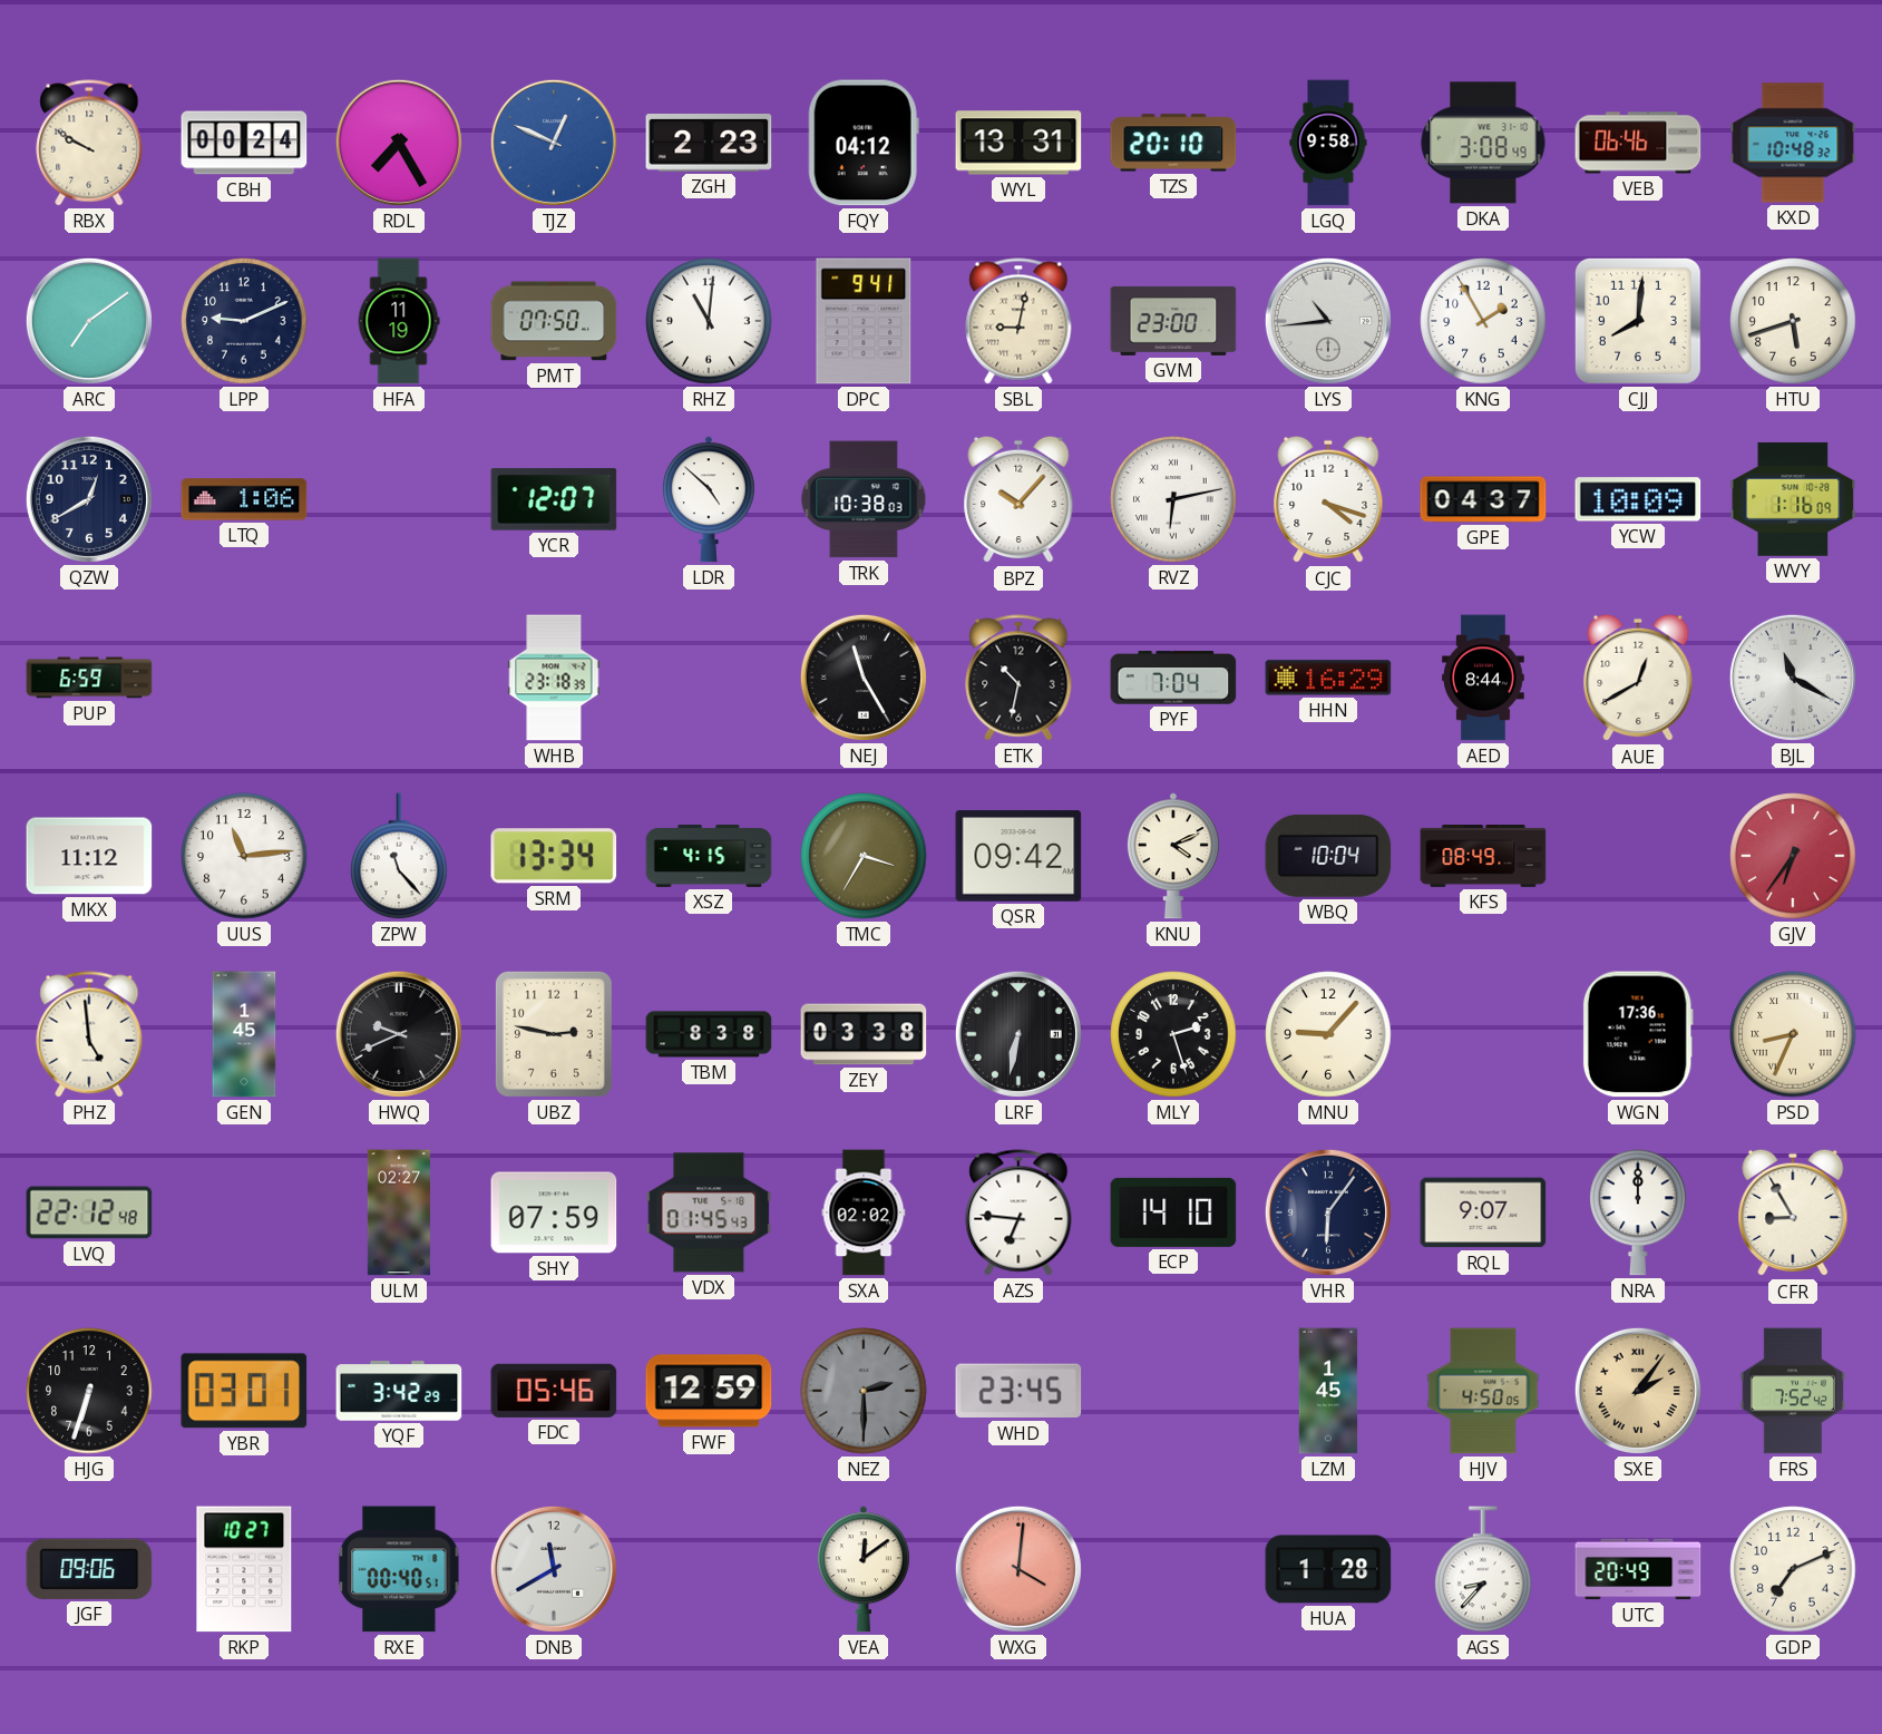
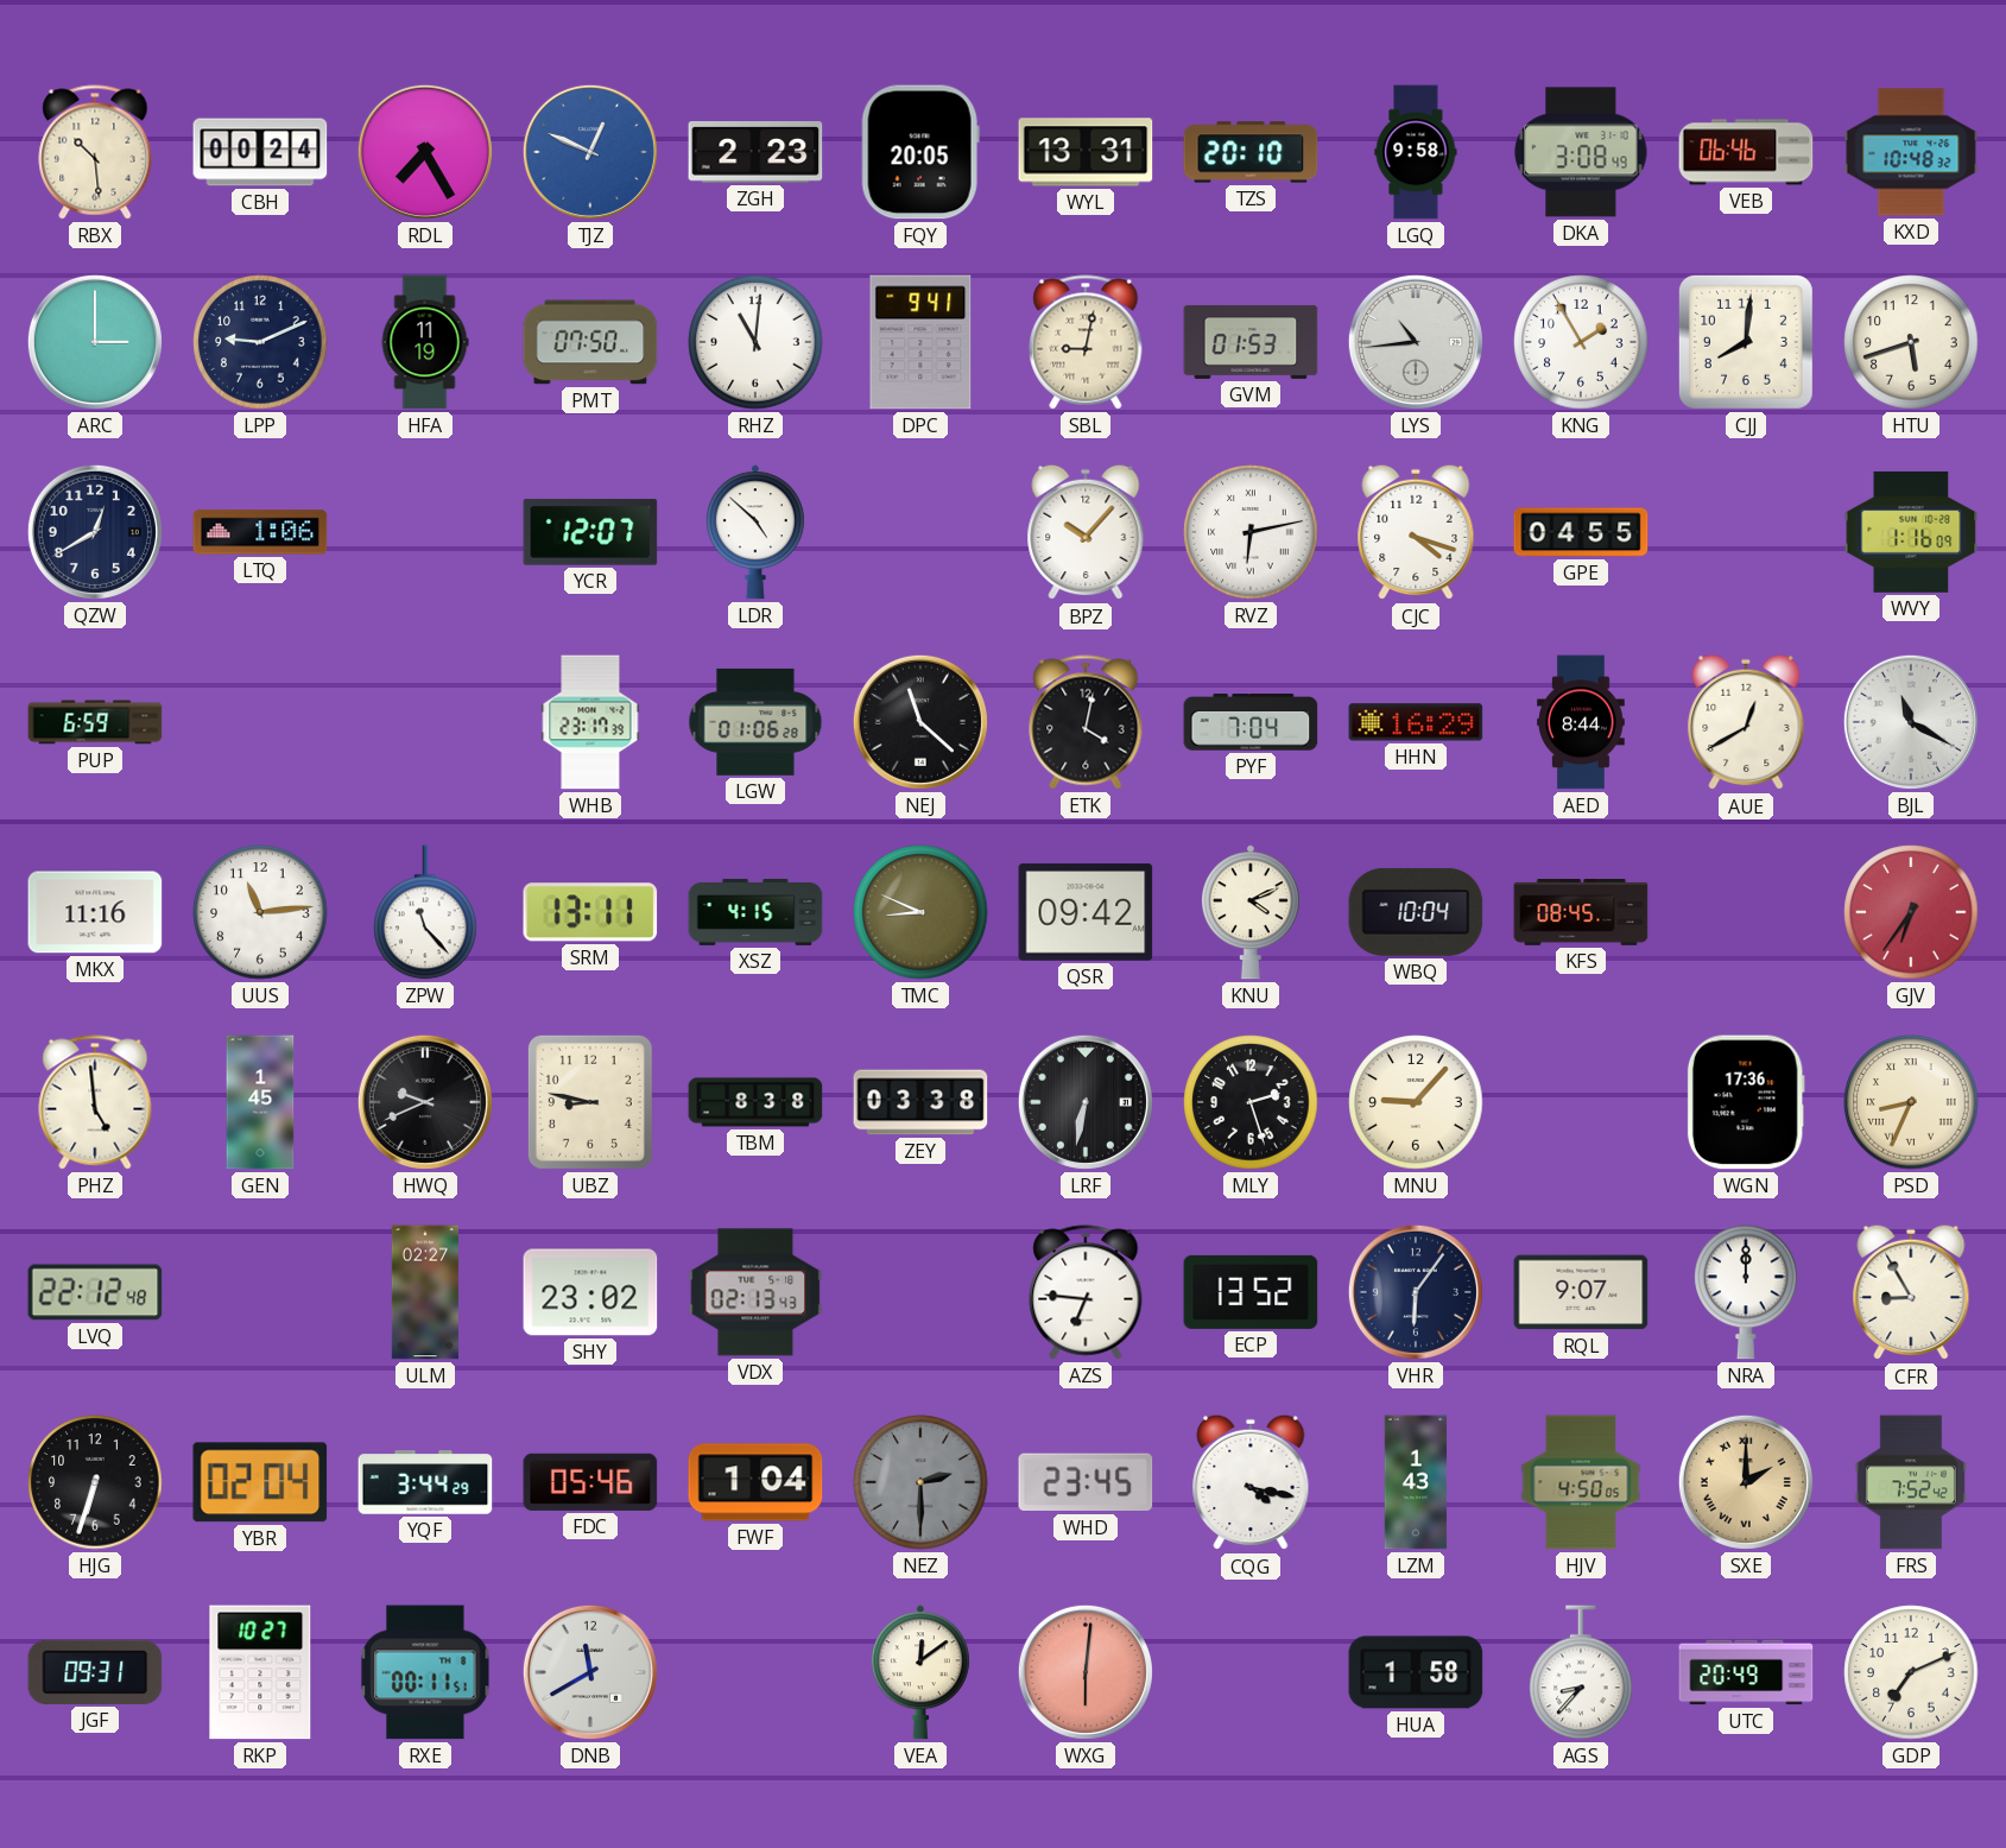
RBX: 9:50 -> 10:29 (95, 152)
FQY: 04:12 -> 20:05 (920, 152)
ARC: 7:09 -> 3:00 (95, 342)
GVM: 23:00 -> 01:53 (1251, 342)
TRK: 10:38 -> none (864, 499)
GPE: 04:37 -> 04:55 (1581, 532)
YCW: 10:09 -> none (1638, 499)
WHB: 23:18 -> 23:17 (590, 722)
LGW: none -> 01:06 (755, 722)
NEJ: 11:25 -> 11:22 (920, 722)
ETK: 10:32 -> 4:02 (1086, 722)
MKX: 11:12 -> 11:16 (95, 912)
SRM: 13:34 -> 13:11 (590, 912)
TMC: 3:35 -> 8:49 (920, 912)
KFS: 08:49 -> 08:45 (1581, 913)
UBZ: 2:47 -> 8:47 (590, 1102)
SHY: 07:59 -> 23:02 (590, 1292)
VDX: 01:45 -> 02:13 (755, 1292)
SXA: 02:02 -> none (864, 1212)
ECP: 14:10 -> 13:52 (1251, 1292)
YBR: 03:01 -> 02:04 (260, 1482)
YQF: 3:42 -> 3:44 (425, 1482)
FWF: 12:59 -> 1:04 (755, 1482)
CQG: none -> 4:17 (1251, 1482)
LZM: 1:45 -> 1:43 (1416, 1482)
SXE: 2:06 -> 2:00 (1746, 1482)
JGF: 09:06 -> 09:31 (95, 1672)
RXE: 00:40 -> 00:11 (425, 1672)
WXG: 4:01 -> 6:01 (1086, 1672)
HUA: 1:28 -> 1:58 (1416, 1672)
